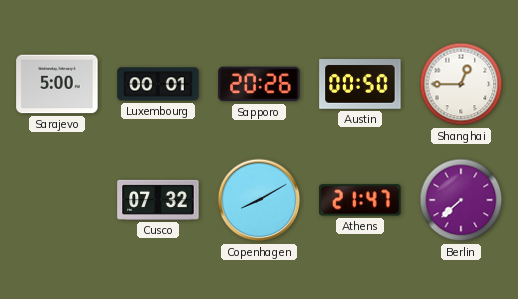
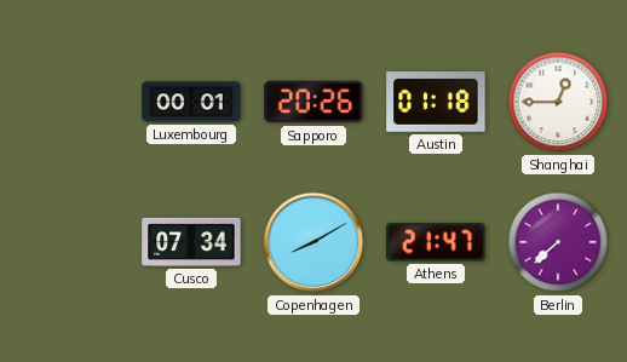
Sarajevo: 5:00 -> none (57, 84)
Austin: 00:50 -> 01:18 (436, 103)
Cusco: 07:32 -> 07:34 (191, 242)
